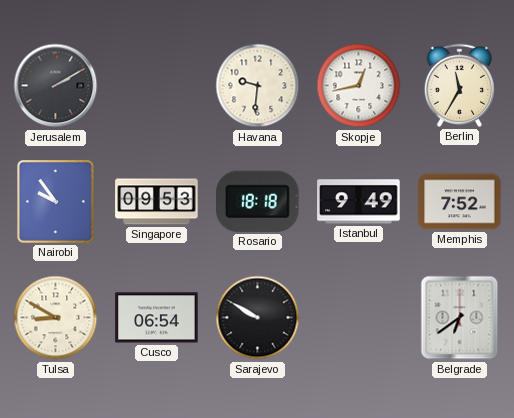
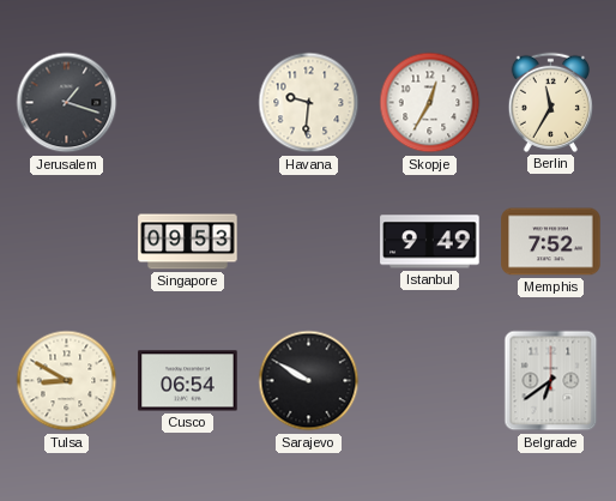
Jerusalem: 2:10 -> 1:18 (67, 103)
Skopje: 12:43 -> 12:35 (430, 103)
Nairobi: 9:54 -> none (56, 202)
Rosario: 18:18 -> none (258, 201)
